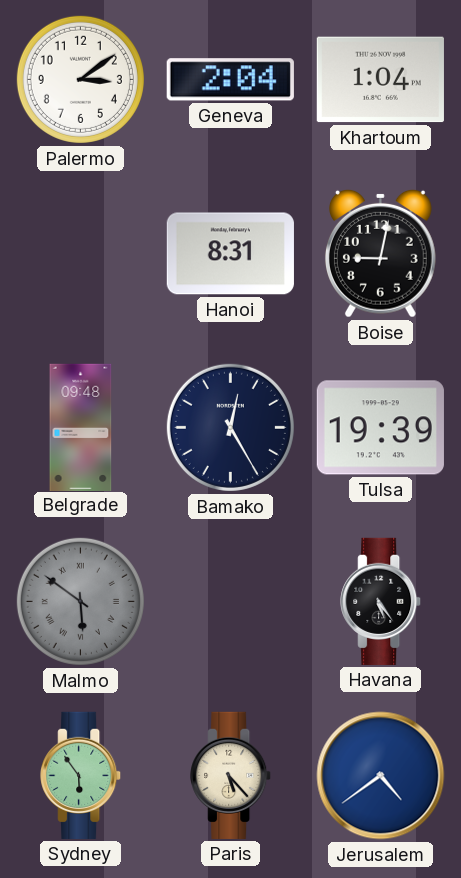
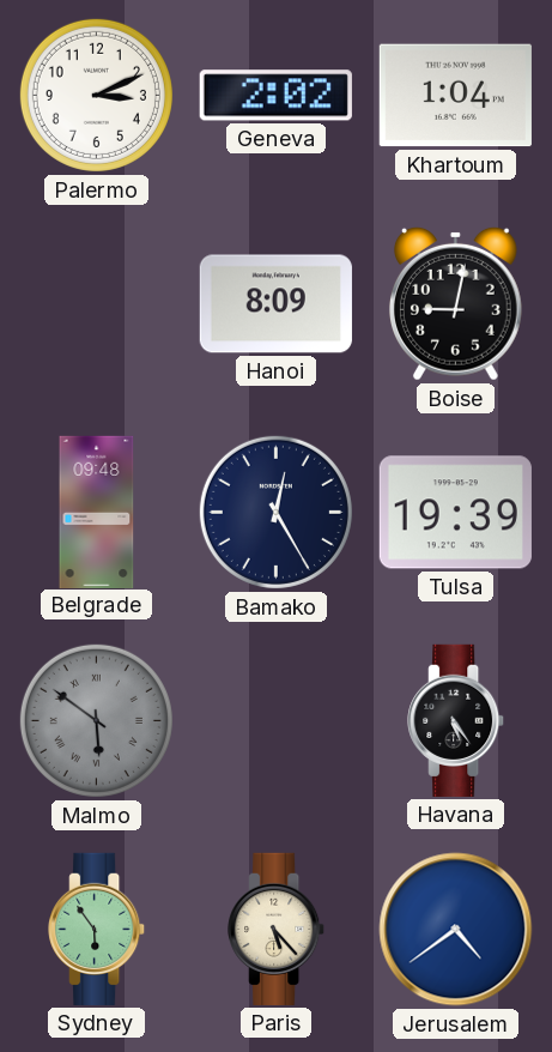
Palermo: 3:09 -> 3:11 (96, 95)
Geneva: 2:04 -> 2:02 (275, 96)
Hanoi: 8:31 -> 8:09 (275, 304)
